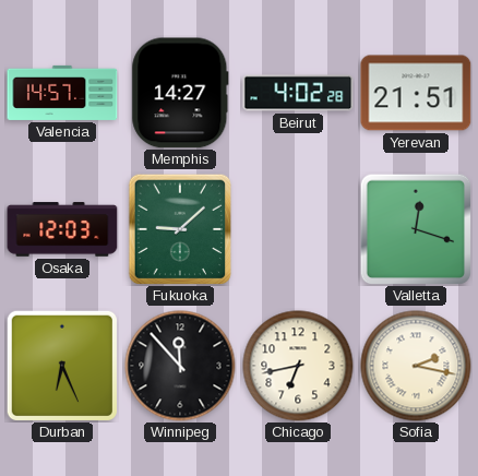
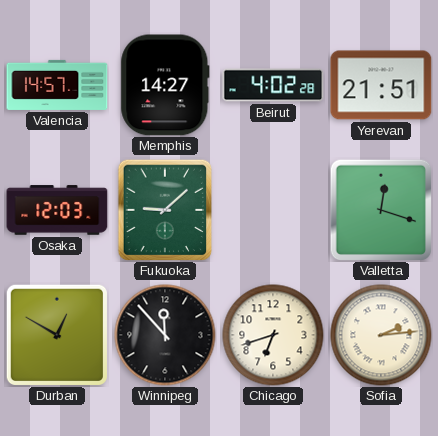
Durban: 6:26 -> 12:50 (56, 334)
Chicago: 6:43 -> 6:42 (273, 335)
Sofia: 2:17 -> 2:14 (381, 335)
